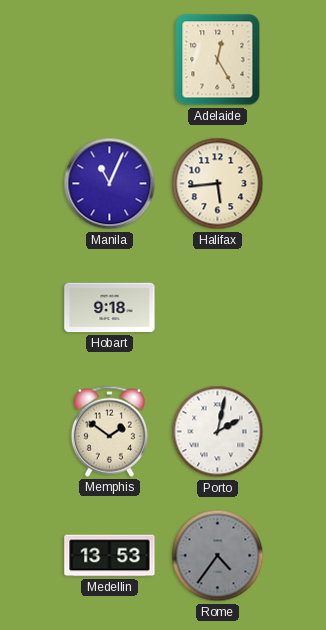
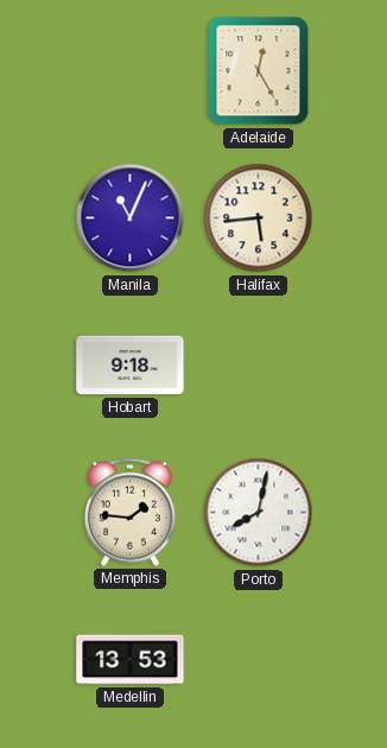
Memphis: 1:51 -> 1:46 (129, 512)
Porto: 2:02 -> 8:02 (259, 513)
Rome: 4:36 -> none (218, 556)
